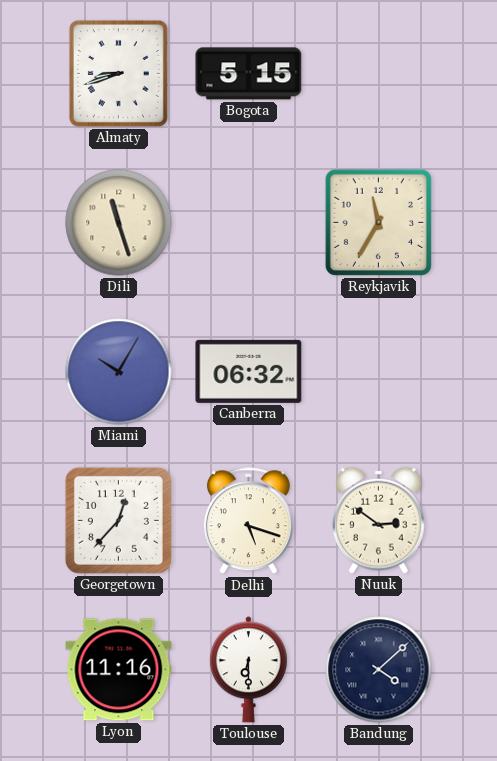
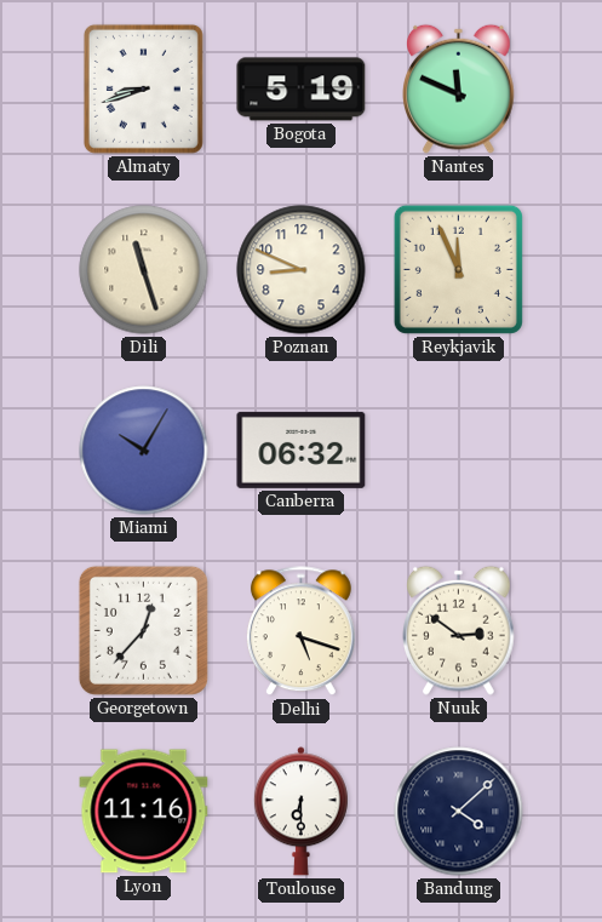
Bogota: 5:15 -> 5:19 (302, 90)
Nantes: none -> 11:49 (459, 88)
Poznan: none -> 8:49 (302, 270)
Reykjavik: 11:35 -> 11:56 (458, 269)
